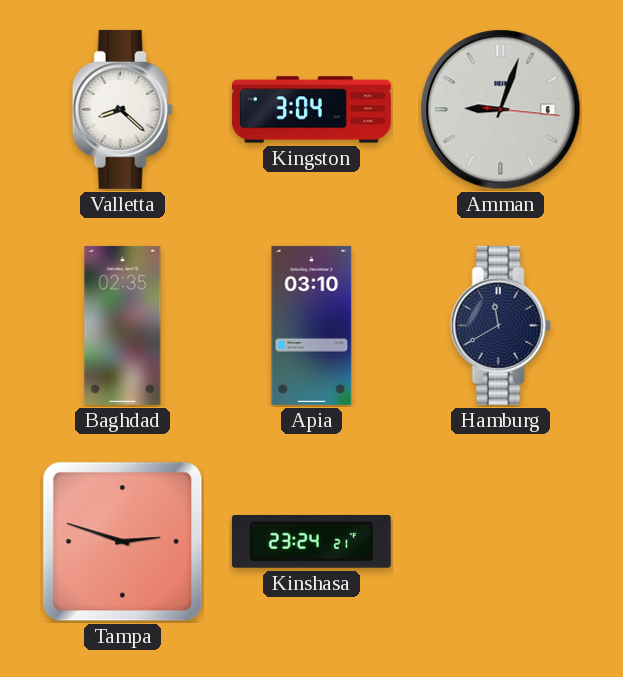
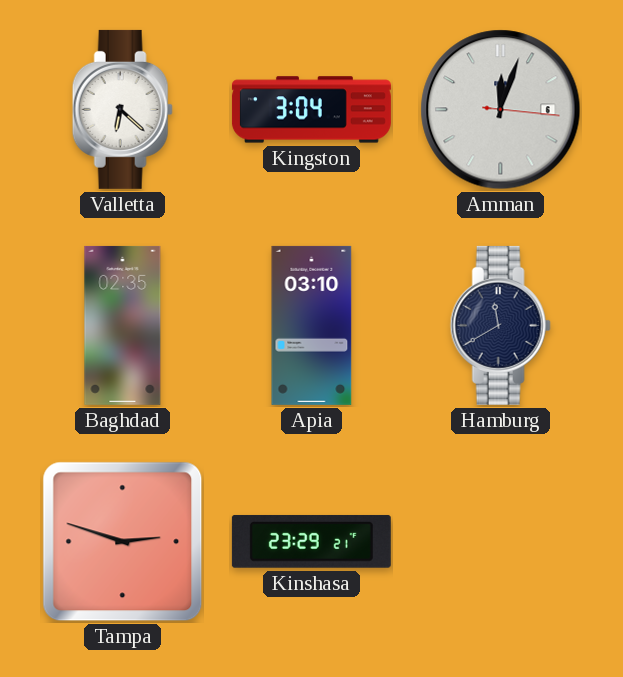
Valletta: 8:22 -> 6:22 (122, 109)
Amman: 9:03 -> 12:03 (501, 110)
Kinshasa: 23:24 -> 23:29 (311, 541)
